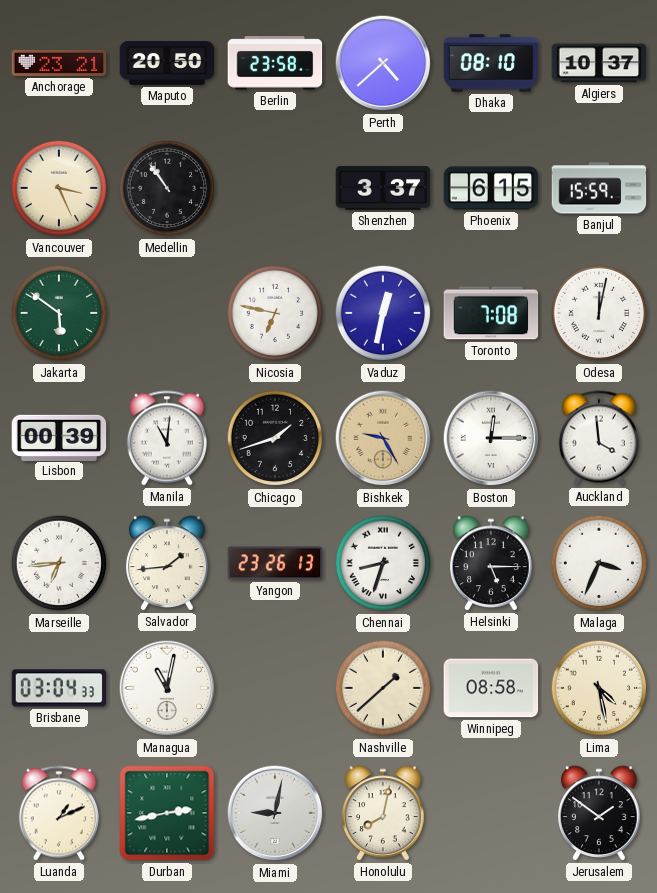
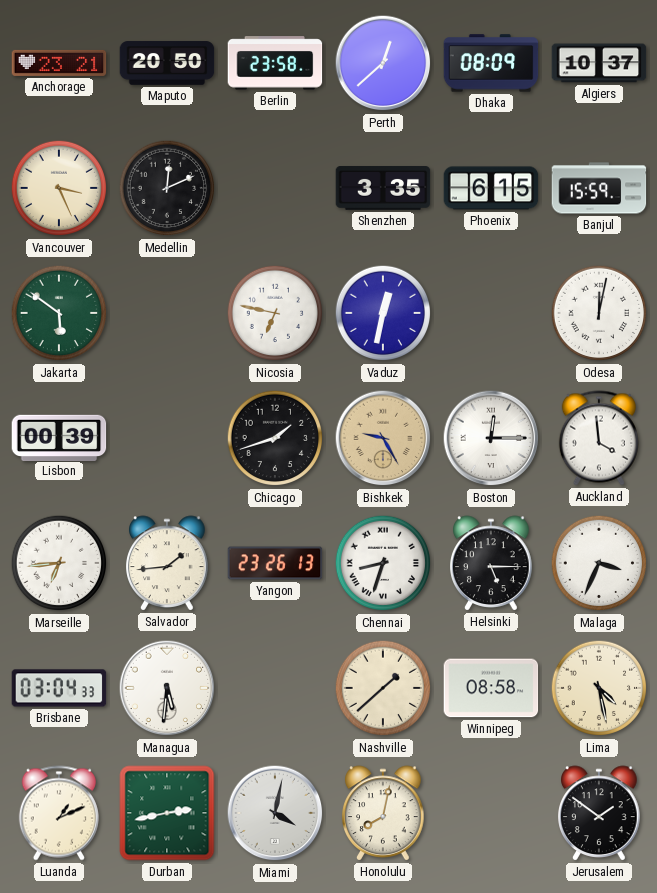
Perth: 4:38 -> 12:38 (383, 63)
Dhaka: 08:10 -> 08:09 (491, 63)
Medellin: 10:54 -> 12:11 (167, 188)
Shenzhen: 3:37 -> 3:35 (383, 189)
Toronto: 7:08 -> none (491, 313)
Manila: 11:01 -> none (167, 438)
Managua: 11:02 -> 5:31 (167, 688)
Miami: 9:02 -> 4:02 (275, 813)
